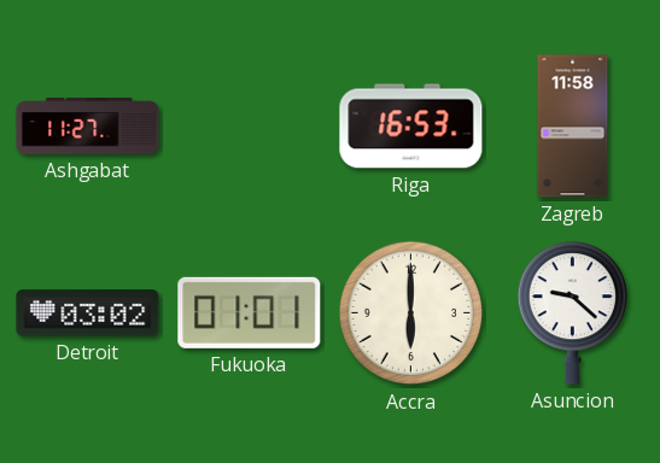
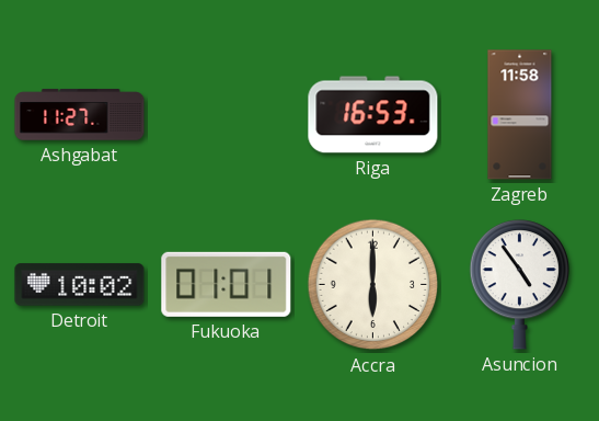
Detroit: 03:02 -> 10:02 (80, 285)
Asuncion: 9:22 -> 4:54 (520, 285)
